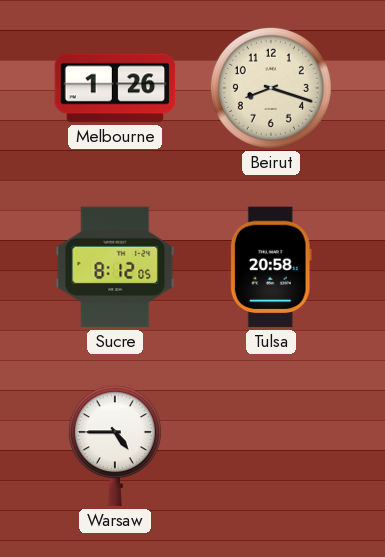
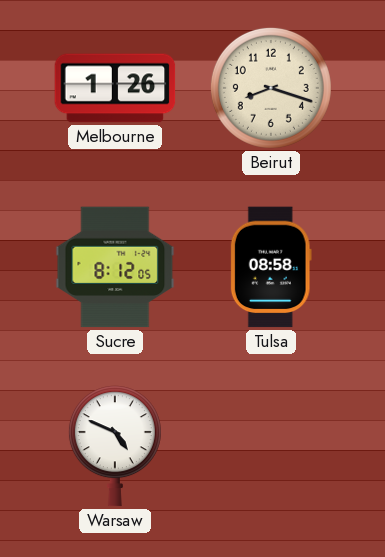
Tulsa: 20:58 -> 08:58 (271, 267)
Warsaw: 4:45 -> 4:49 (115, 446)
